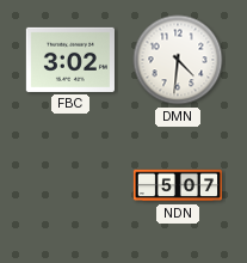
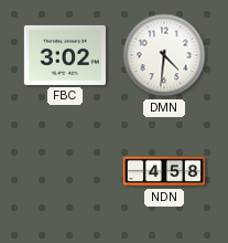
NDN: 5:07 -> 4:58 (163, 171)
